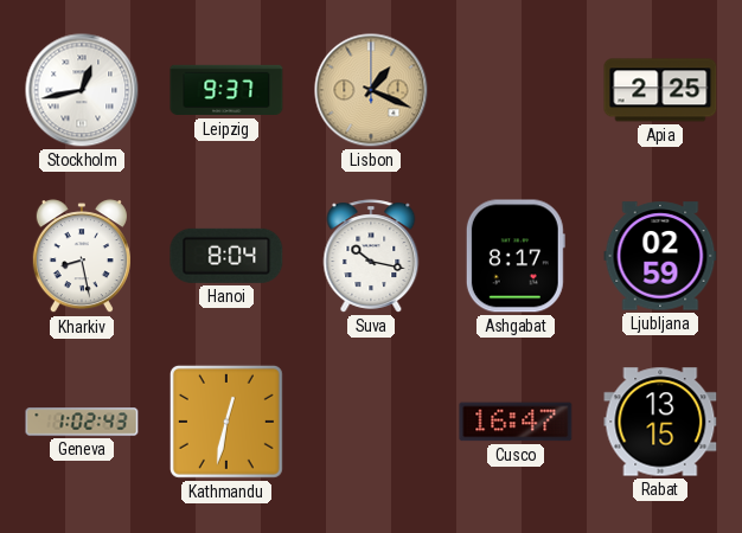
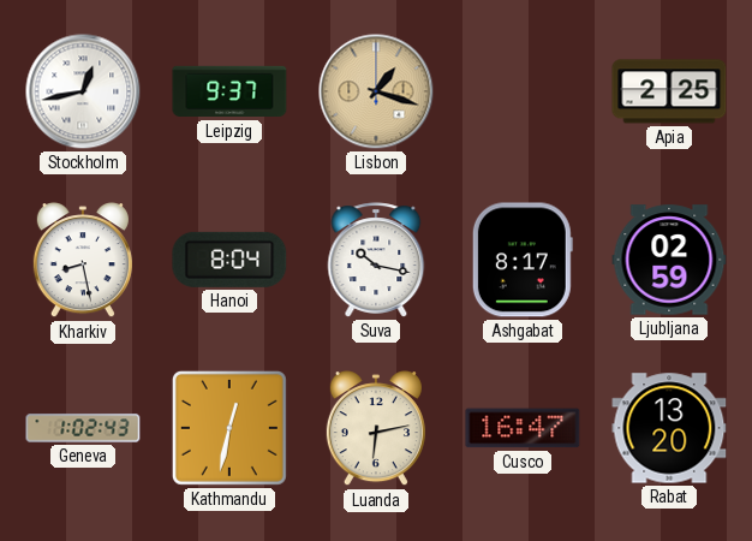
Lisbon: 1:19 -> 1:18 (376, 91)
Luanda: none -> 6:13 (376, 429)
Rabat: 13:15 -> 13:20 (669, 428)
